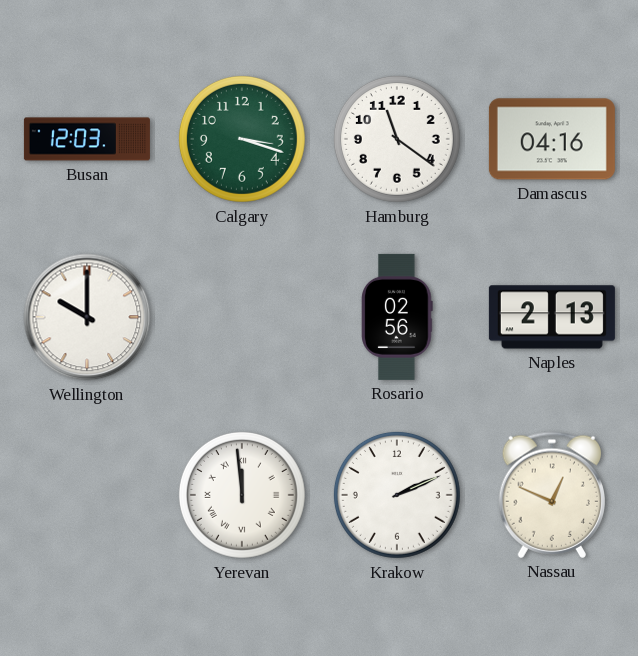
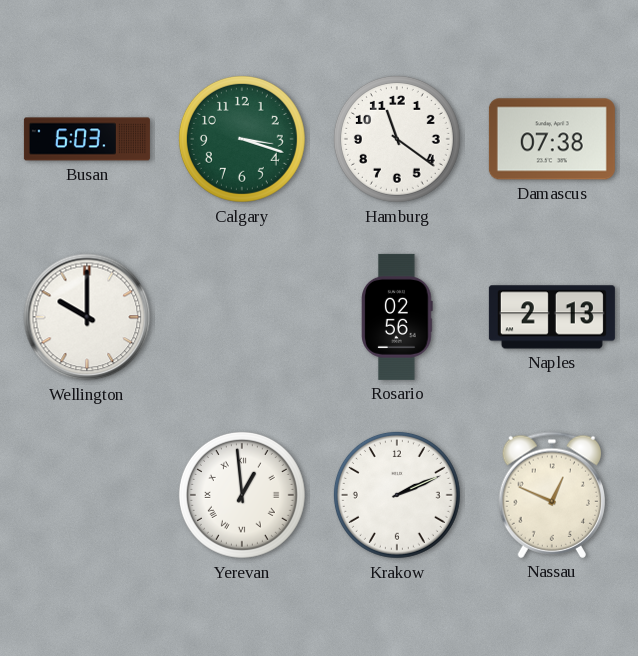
Busan: 12:03 -> 6:03 (87, 139)
Damascus: 04:16 -> 07:38 (552, 139)
Yerevan: 11:59 -> 12:59 (242, 495)
